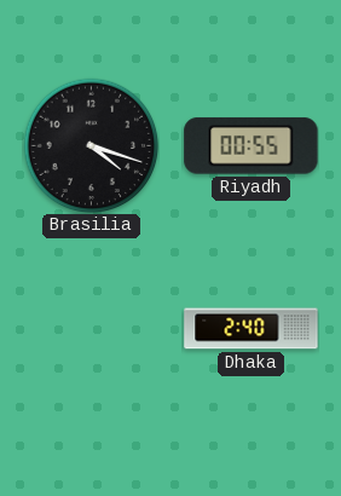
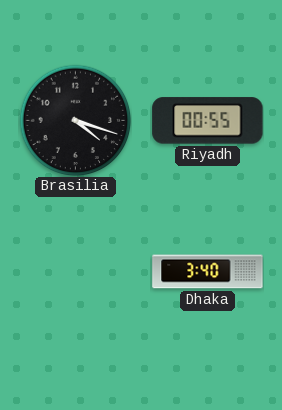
Dhaka: 2:40 -> 3:40 (208, 272)
